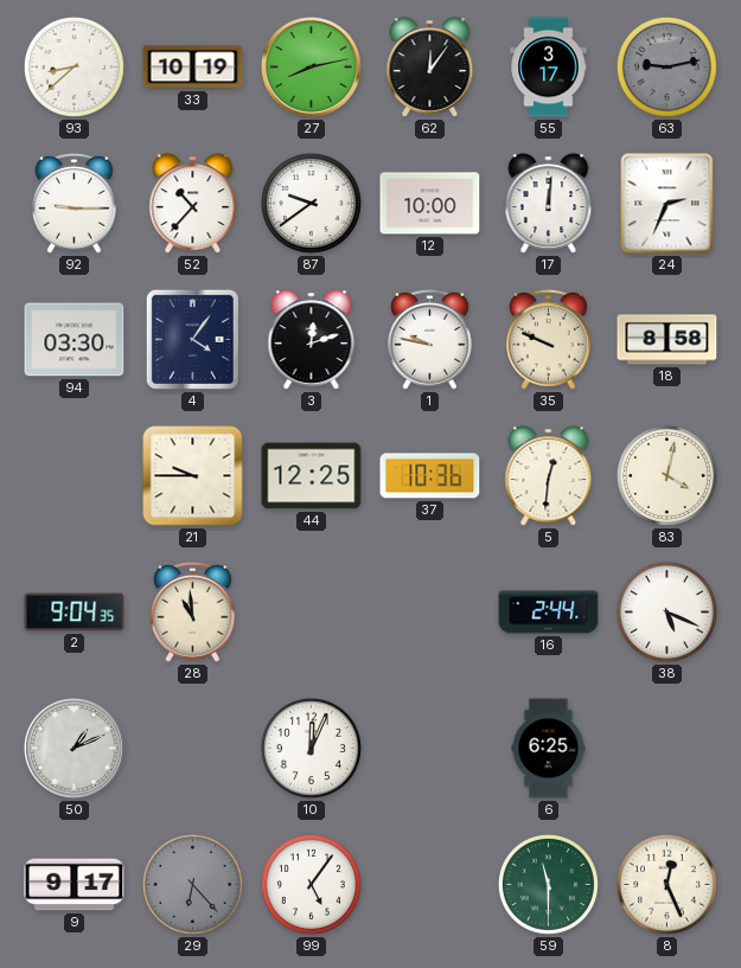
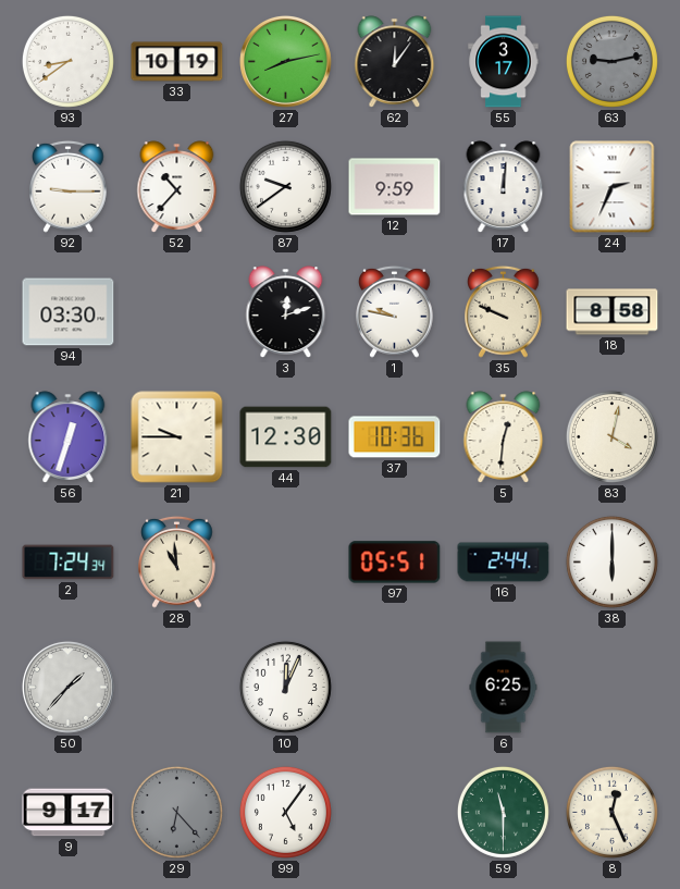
93: 8:38 -> 8:39 (67, 61)
12: 10:00 -> 9:59 (395, 187)
4: 4:06 -> none (192, 339)
56: none -> 12:33 (69, 437)
44: 12:25 -> 12:30 (286, 437)
2: 9:04 -> 7:24 (69, 563)
97: none -> 05:51 (395, 563)
38: 5:19 -> 6:00 (611, 561)
50: 1:11 -> 1:37 (69, 688)
